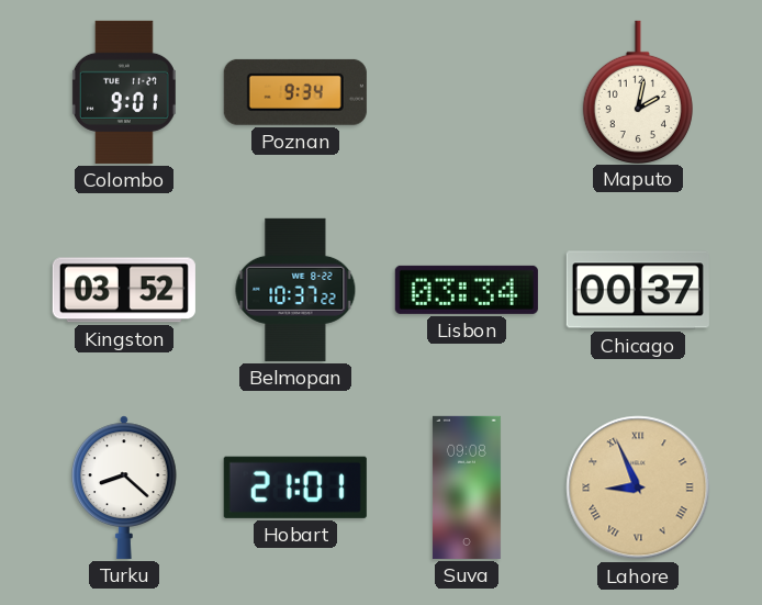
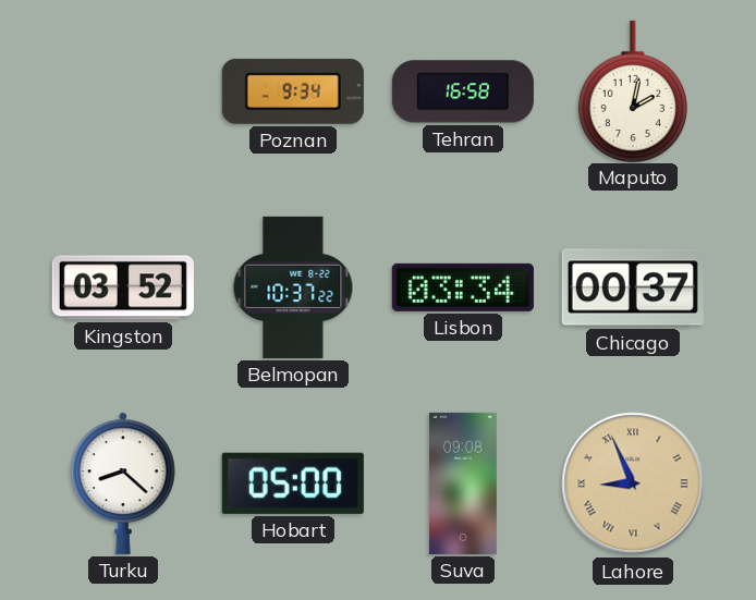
Colombo: 9:01 -> none (124, 92)
Tehran: none -> 16:58 (463, 91)
Hobart: 21:01 -> 05:00 (293, 483)
